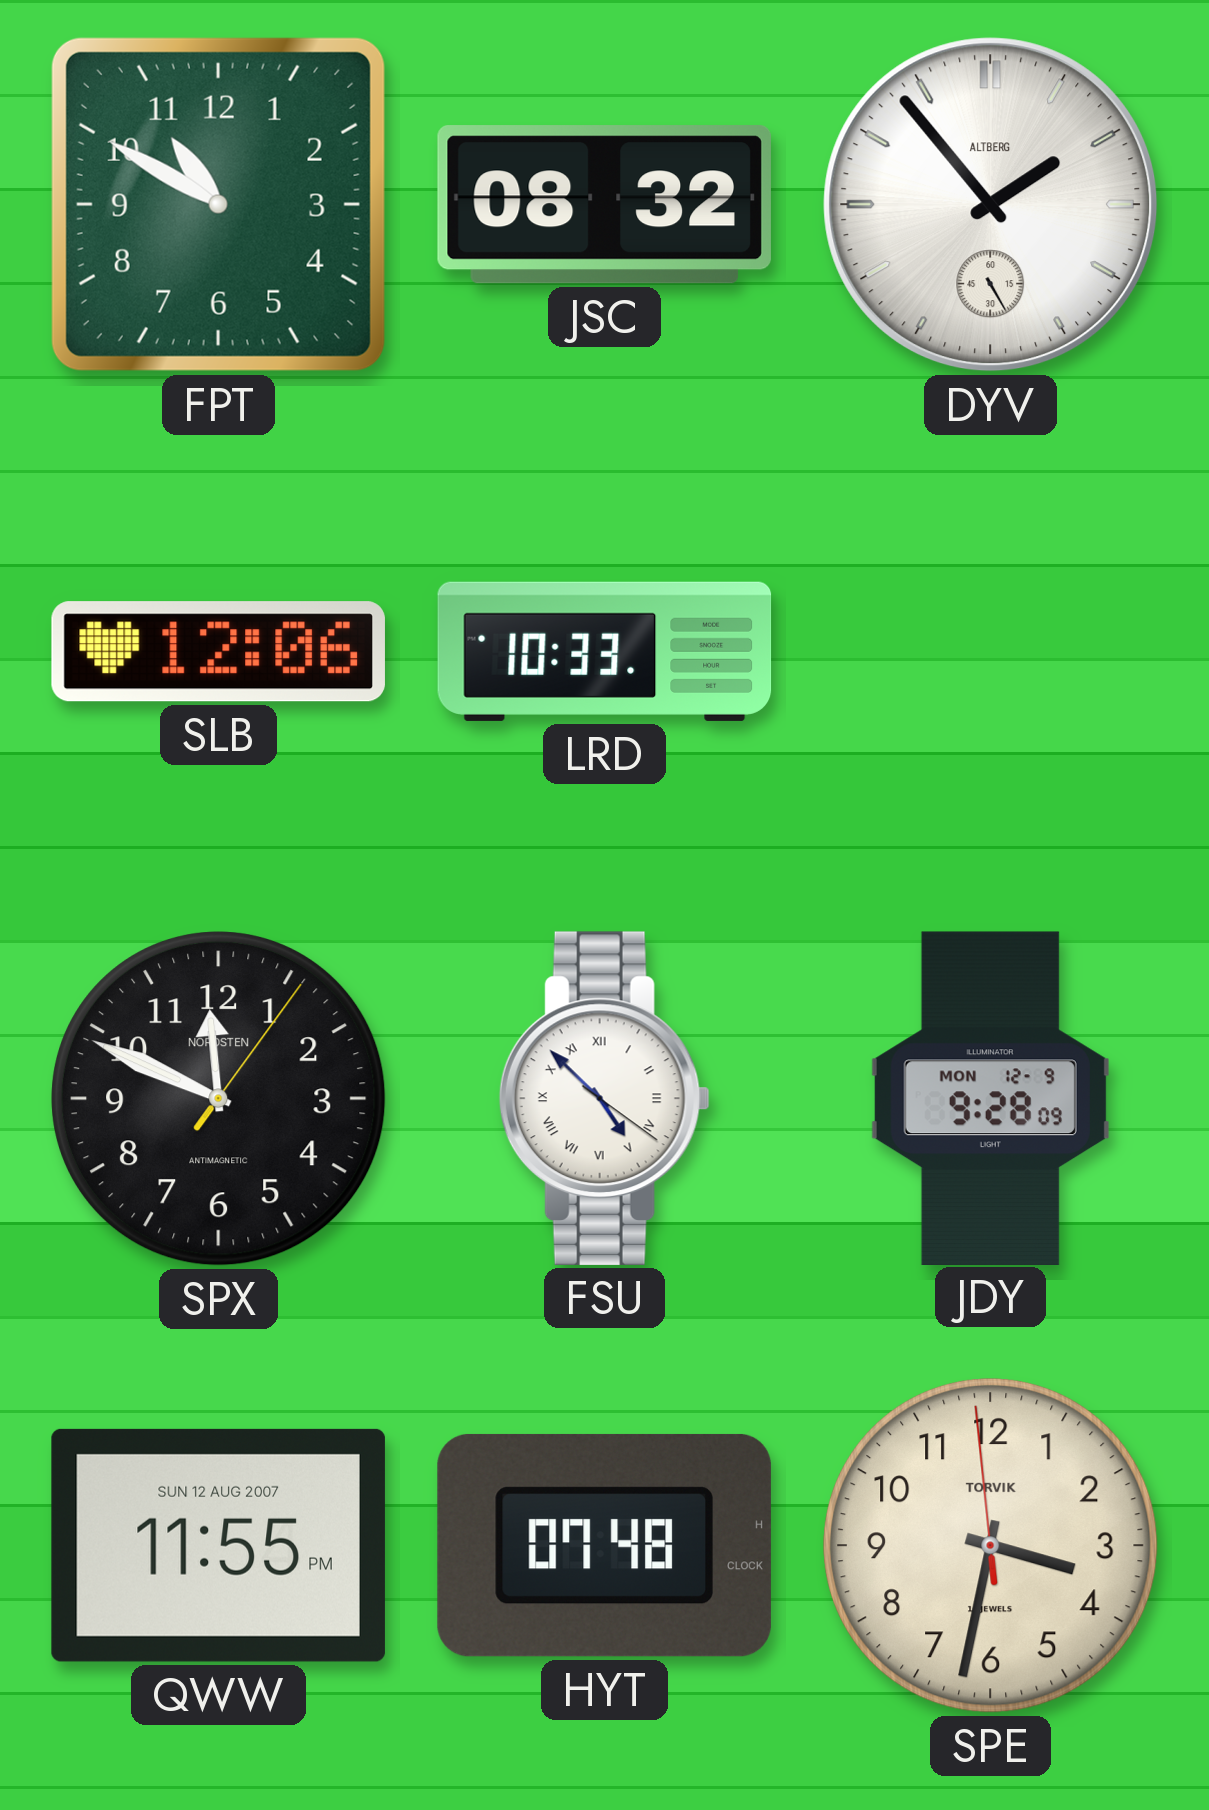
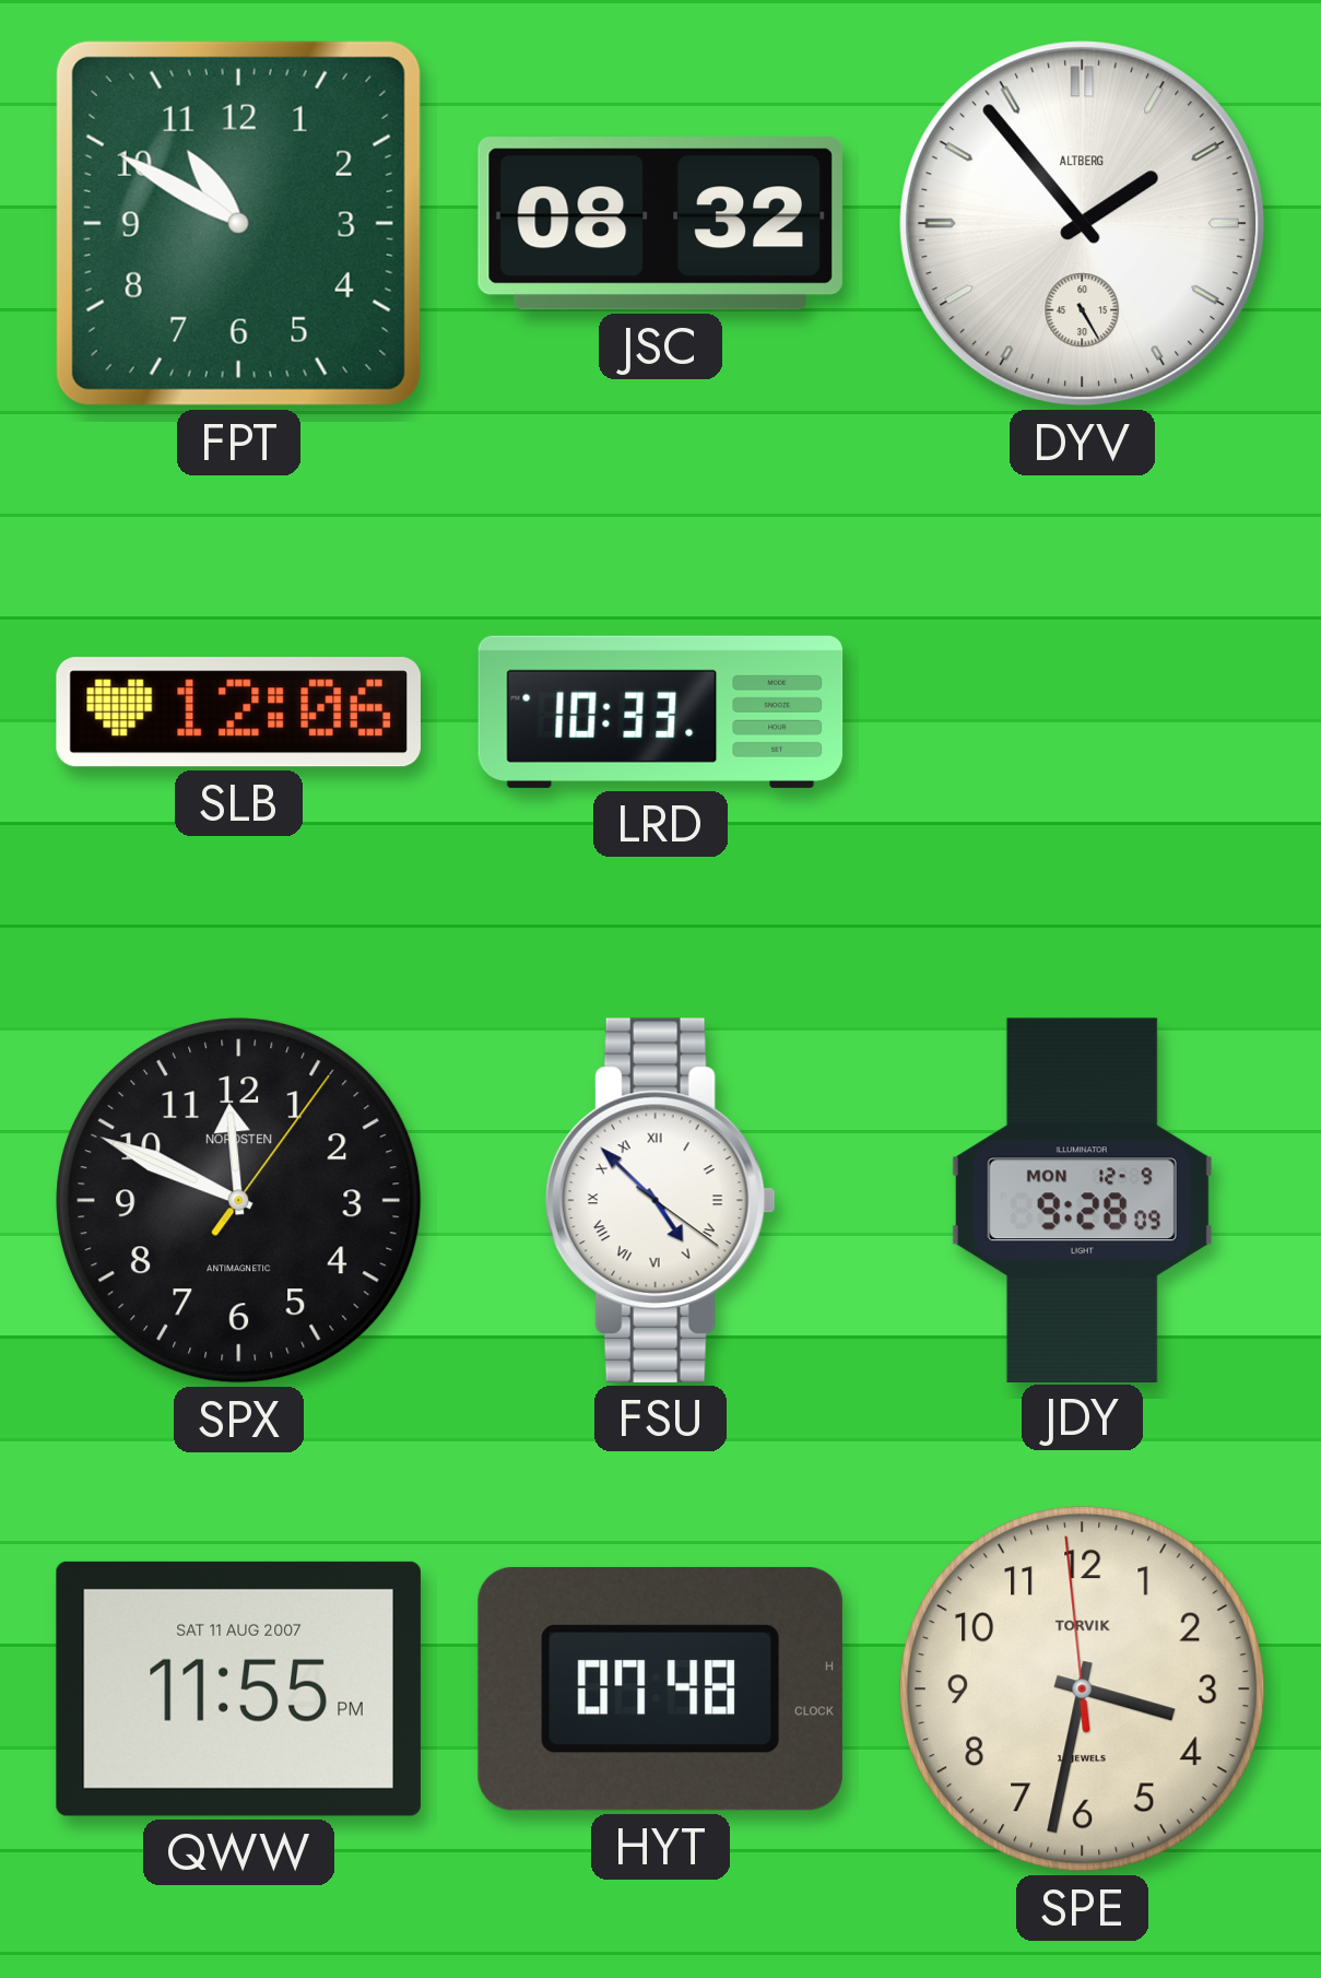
QWW date: SUN 12 AUG 2007 -> SAT 11 AUG 2007 (238, 1688)
